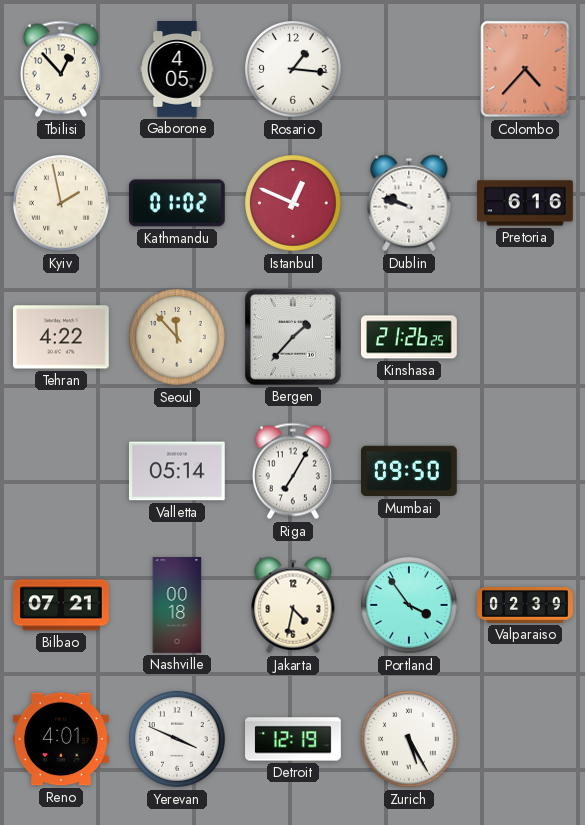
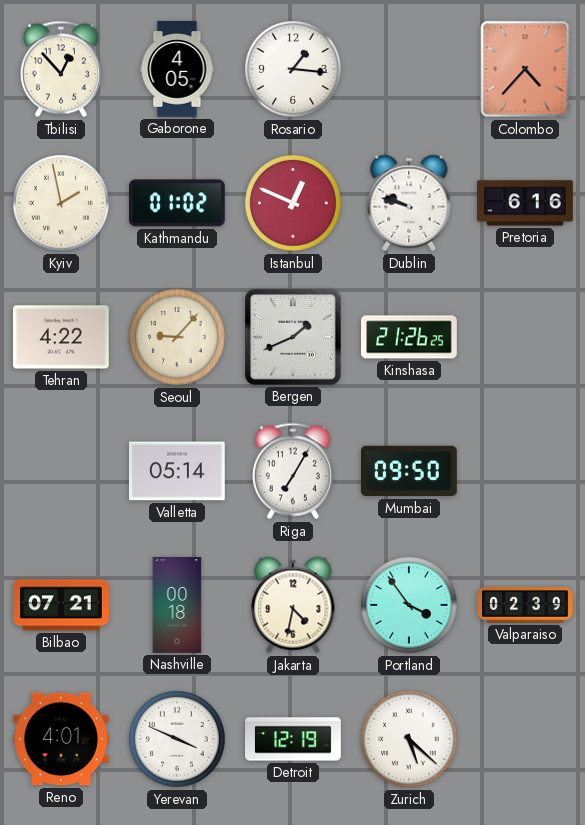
Seoul: 11:53 -> 9:07 (177, 338)
Bergen: 1:37 -> 1:41 (293, 337)
Zurich: 5:25 -> 5:22 (409, 740)
